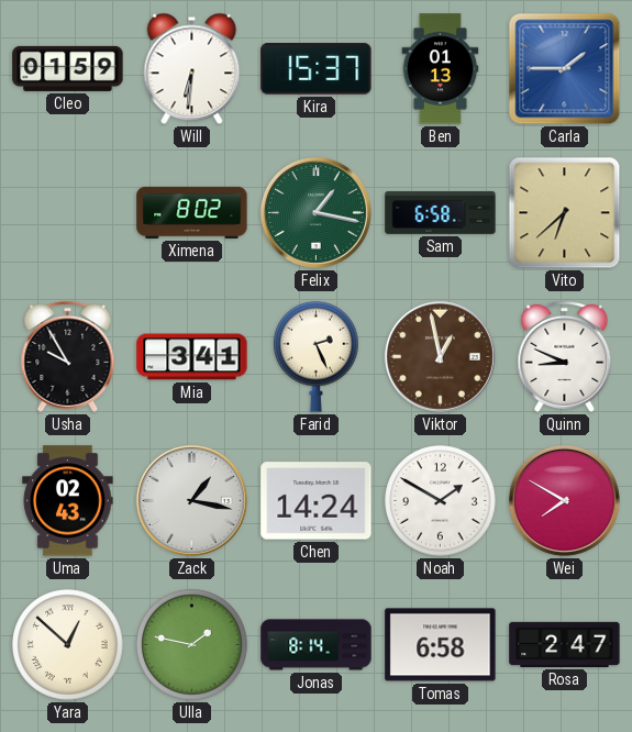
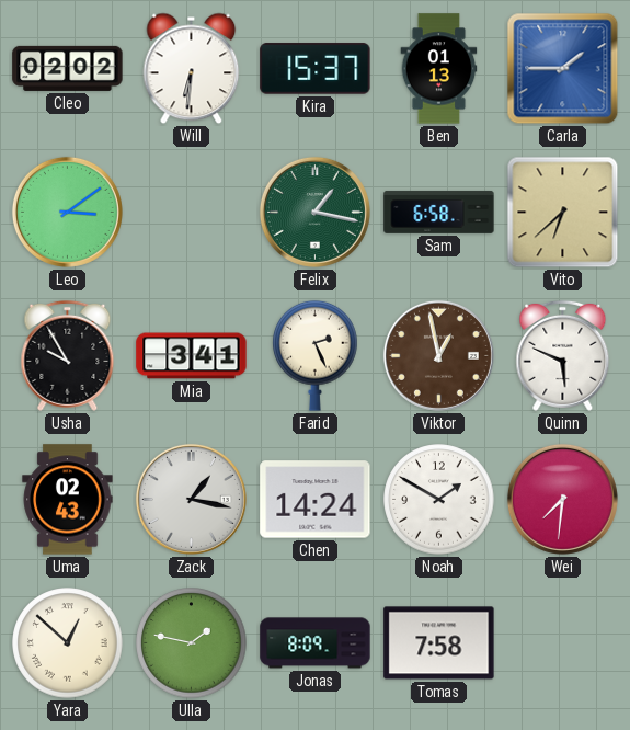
Cleo: 01:59 -> 02:02 (68, 68)
Leo: none -> 3:09 (67, 212)
Ximena: 8:02 -> none (192, 212)
Quinn: 8:49 -> 5:49 (563, 355)
Wei: 7:50 -> 7:31 (562, 499)
Jonas: 8:14 -> 8:09 (316, 643)
Tomas: 6:58 -> 7:58 (439, 643)
Rosa: 2:47 -> none (565, 644)
